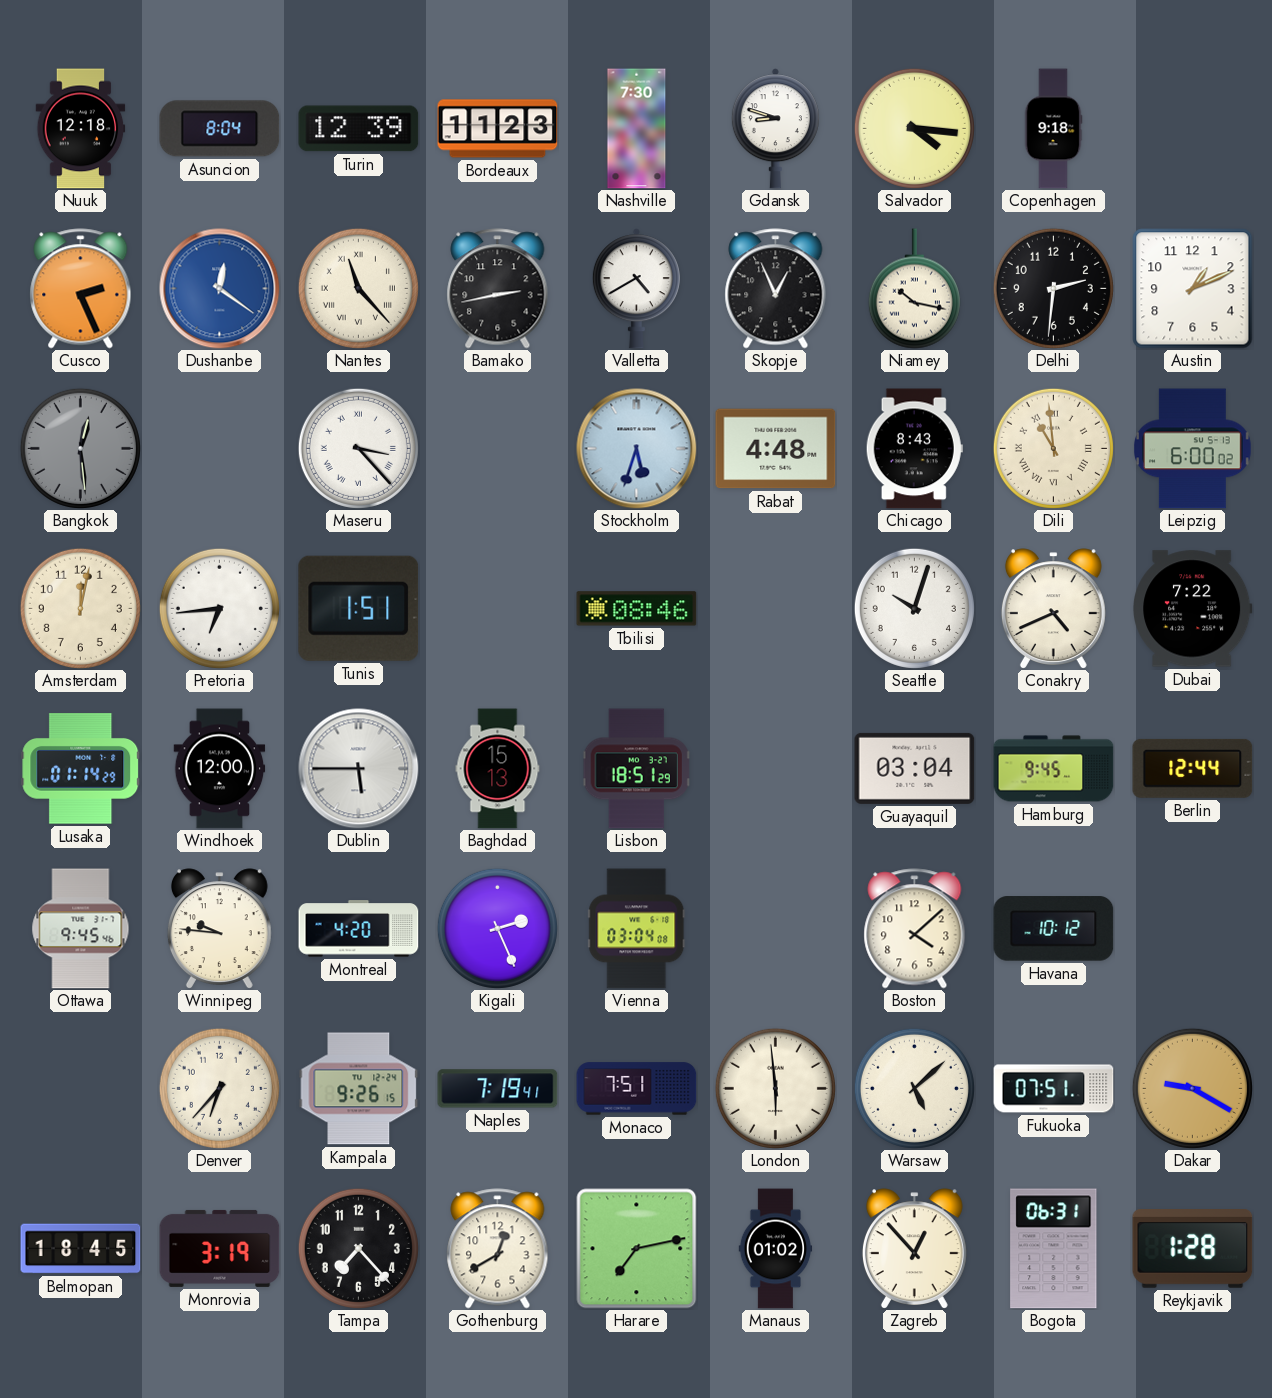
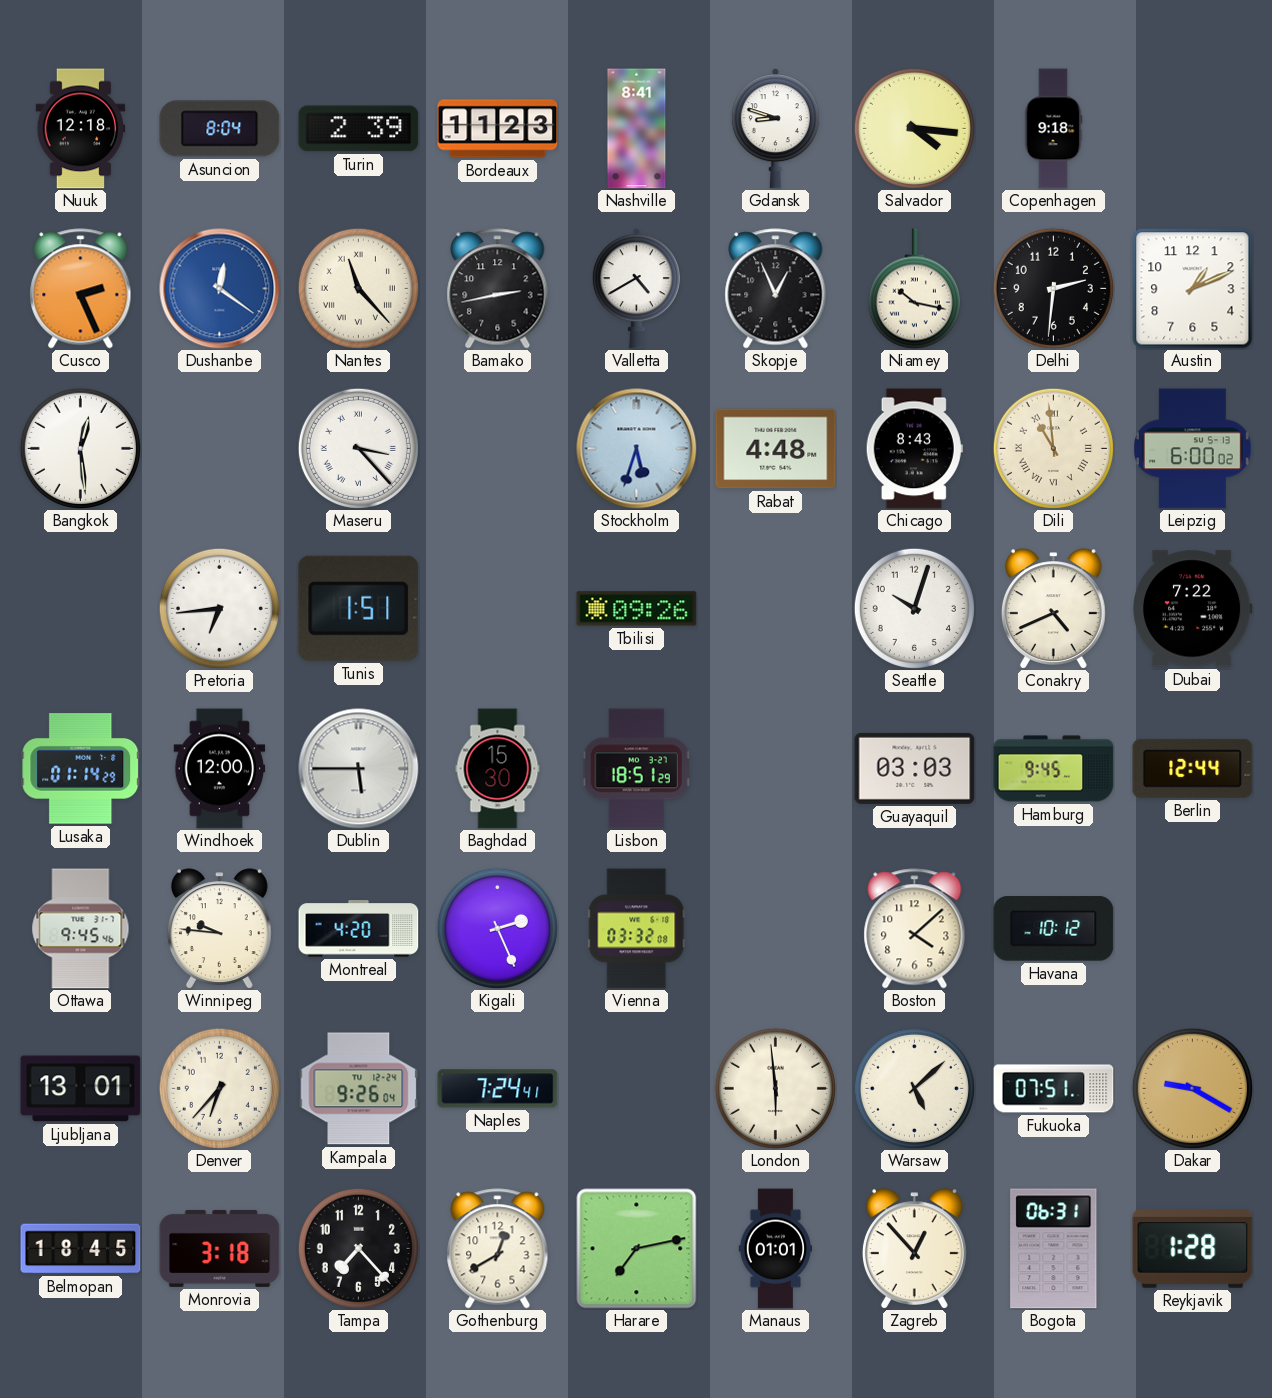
Turin: 12:39 -> 2:39 (359, 129)
Nashville: 7:30 -> 8:41 (637, 129)
Bangkok dial: grey -> white (80, 448)
Amsterdam: 12:02 -> none (80, 608)
Tbilisi: 08:46 -> 09:26 (637, 609)
Baghdad: 15:13 -> 15:30 (498, 769)
Guayaquil: 03:04 -> 03:03 (915, 768)
Vienna: 03:04 -> 03:32 (637, 929)
Ljubljana: none -> 13:01 (81, 1089)
Kampala: 9:26:15 -> 9:26:04 (359, 1089)
Naples: 7:19 -> 7:24 (498, 1089)
Monaco: 7:51 -> none (637, 1089)
Monrovia: 3:19 -> 3:18 (220, 1248)
Manaus: 01:02 -> 01:01 (776, 1249)
